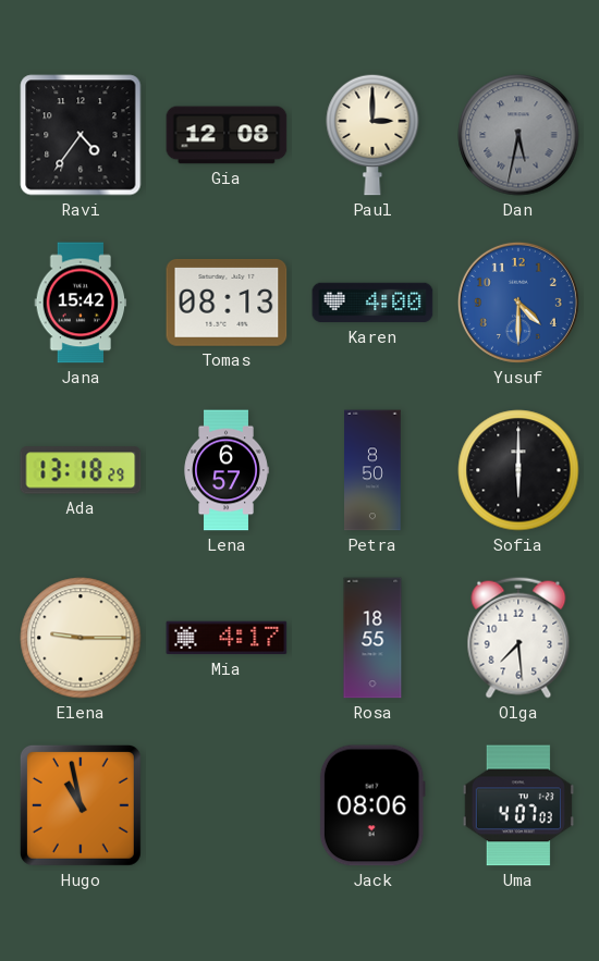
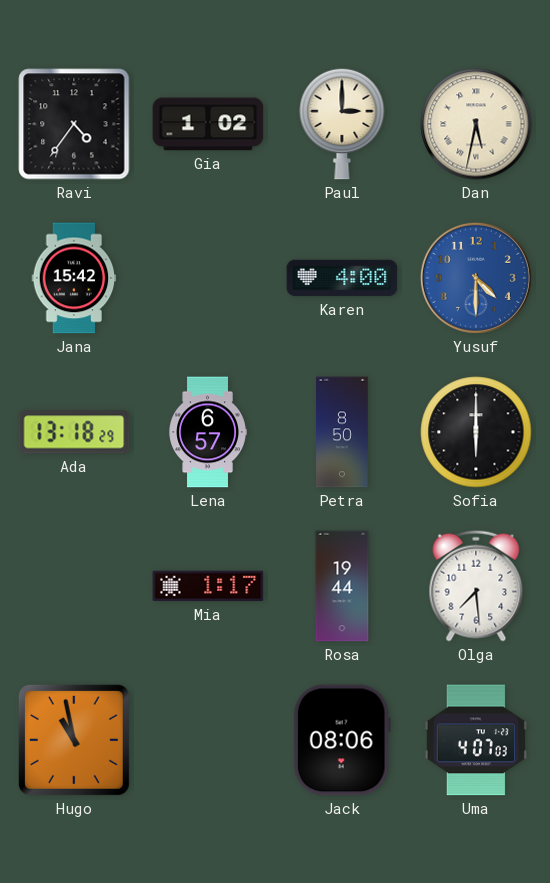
Gia: 12:08 -> 1:02 (208, 124)
Dan dial: grey -> cream (476, 124)
Tomas: 08:13 -> none (227, 303)
Elena: 9:15 -> none (81, 638)
Mia: 4:17 -> 1:17 (208, 586)
Rosa: 18:55 -> 19:44 (342, 586)
